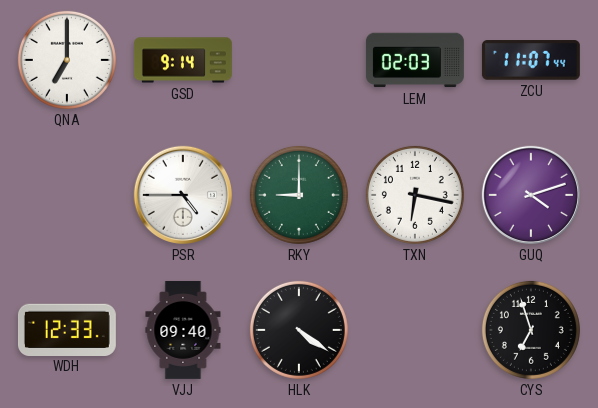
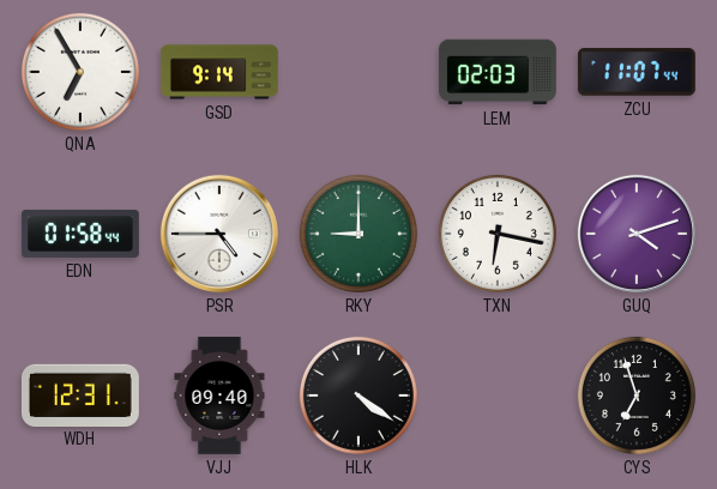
QNA: 7:00 -> 6:55 (80, 72)
EDN: none -> 01:58 (80, 234)
WDH: 12:33 -> 12:31 (80, 394)
